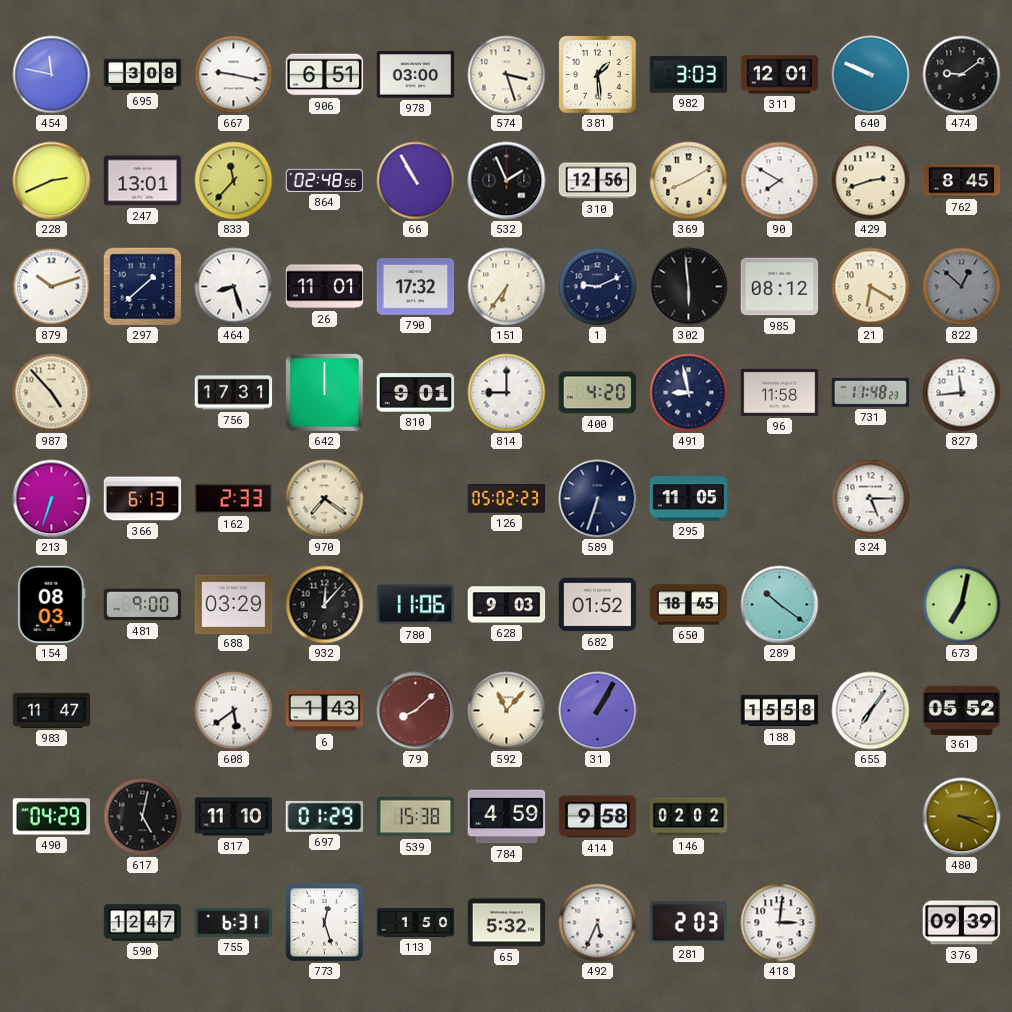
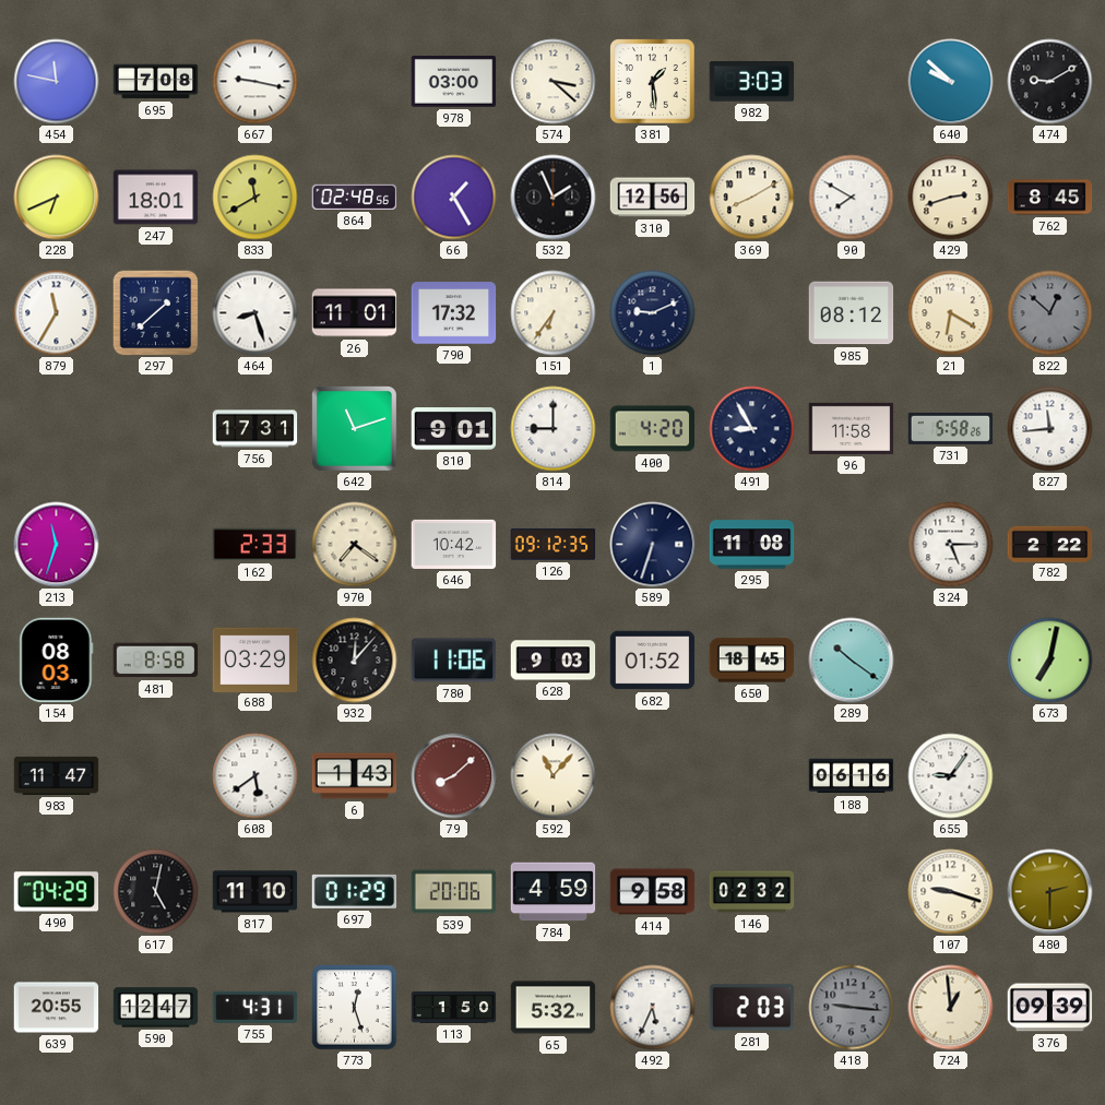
695: 3:08 -> 7:08 (156, 82)
906: 6:51 -> none (325, 75)
574: 3:27 -> 3:22 (554, 82)
311: 12:01 -> none (780, 75)
640: 9:49 -> 9:52 (951, 82)
474: 9:09 -> 9:10 (1050, 82)
228: 2:41 -> 6:41 (57, 198)
247: 13:01 -> 18:01 (156, 198)
833: 11:37 -> 11:40 (256, 198)
66: 10:55 -> 1:25 (454, 198)
879: 10:12 -> 11:35 (57, 313)
302: 5:59 -> none (689, 287)
987: 4:53 -> none (52, 393)
642: 12:00 -> 11:12 (355, 429)
491: 8:58 -> 8:55 (752, 429)
731: 11:48 -> 5:58 (951, 428)
213: 6:33 -> 11:33 (57, 545)
366: 6:13 -> none (143, 499)
646: none -> 10:42 (454, 544)
126: 05:02 -> 09:12 (554, 545)
295: 11:05 -> 11:08 (752, 545)
782: none -> 2:22 (1050, 544)
481: 9:00 -> 8:58 (156, 661)
31: 1:05 -> none (598, 711)
188: 15:58 -> 06:16 (852, 776)
655: 7:06 -> 9:06 (951, 776)
361: 05:52 -> none (962, 710)
539: 15:38 -> 20:06 (454, 892)
146: 02:02 -> 02:32 (752, 892)
107: none -> 9:18 (951, 892)
480: 3:19 -> 2:30 (1050, 892)
639: none -> 20:55 (57, 1008)
755: 6:31 -> 4:31 (256, 1007)
418: 3:01 -> 9:16 (852, 1008)
418 dial: white -> grey (852, 1008)
724: none -> 12:59 (951, 1008)
